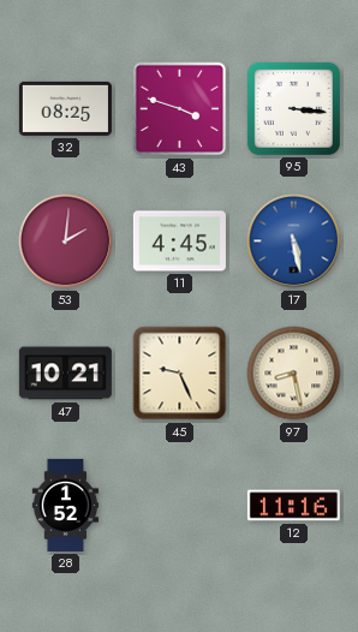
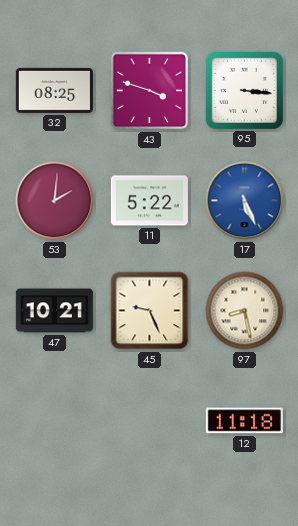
11: 4:45 -> 5:22 (149, 201)
17: 5:28 -> 5:26 (245, 201)
28: 1:52 -> none (65, 505)
12: 11:16 -> 11:18 (244, 421)
